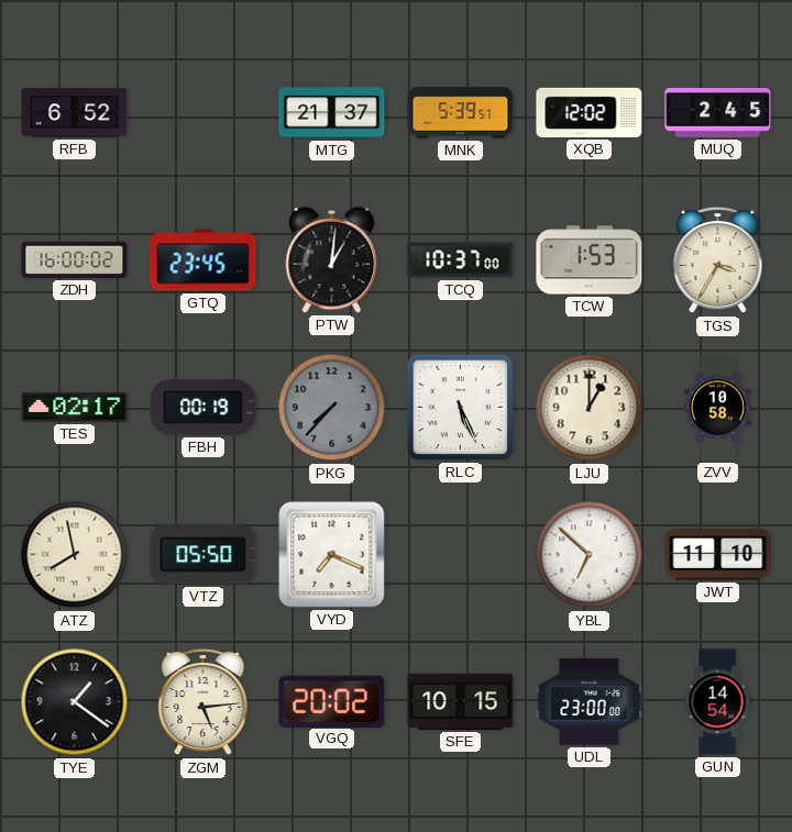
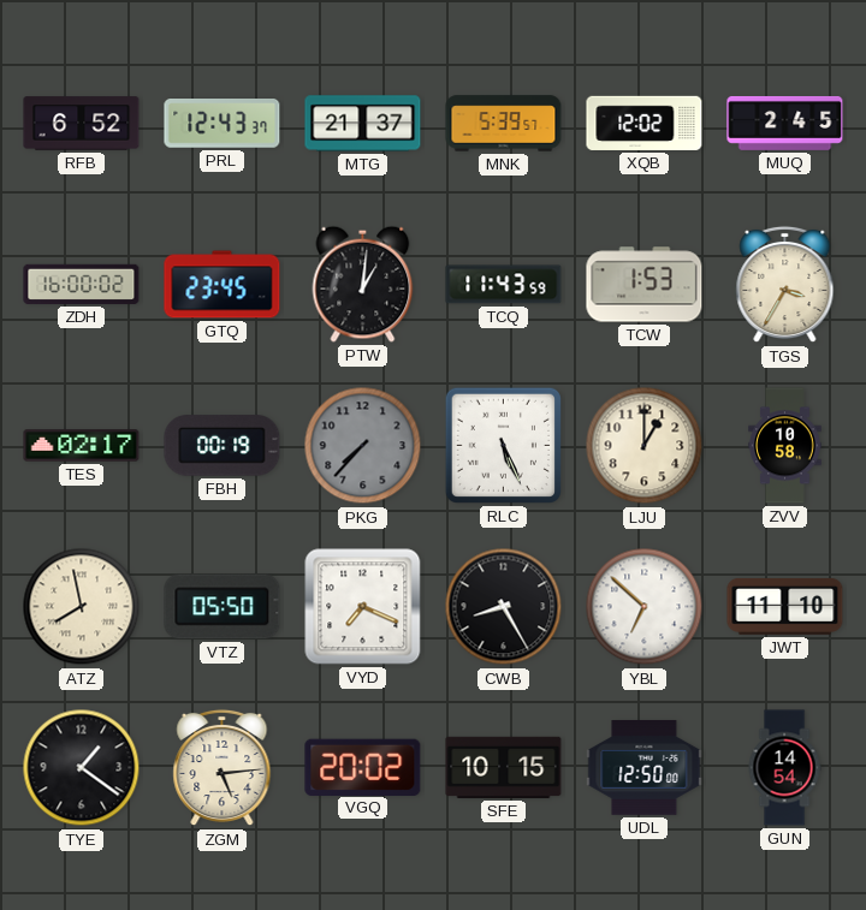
PRL: none -> 12:43 (223, 124)
TCQ: 10:37 -> 11:43 (504, 285)
CWB: none -> 8:25 (504, 607)
UDL: 23:00 -> 12:50 (645, 768)
